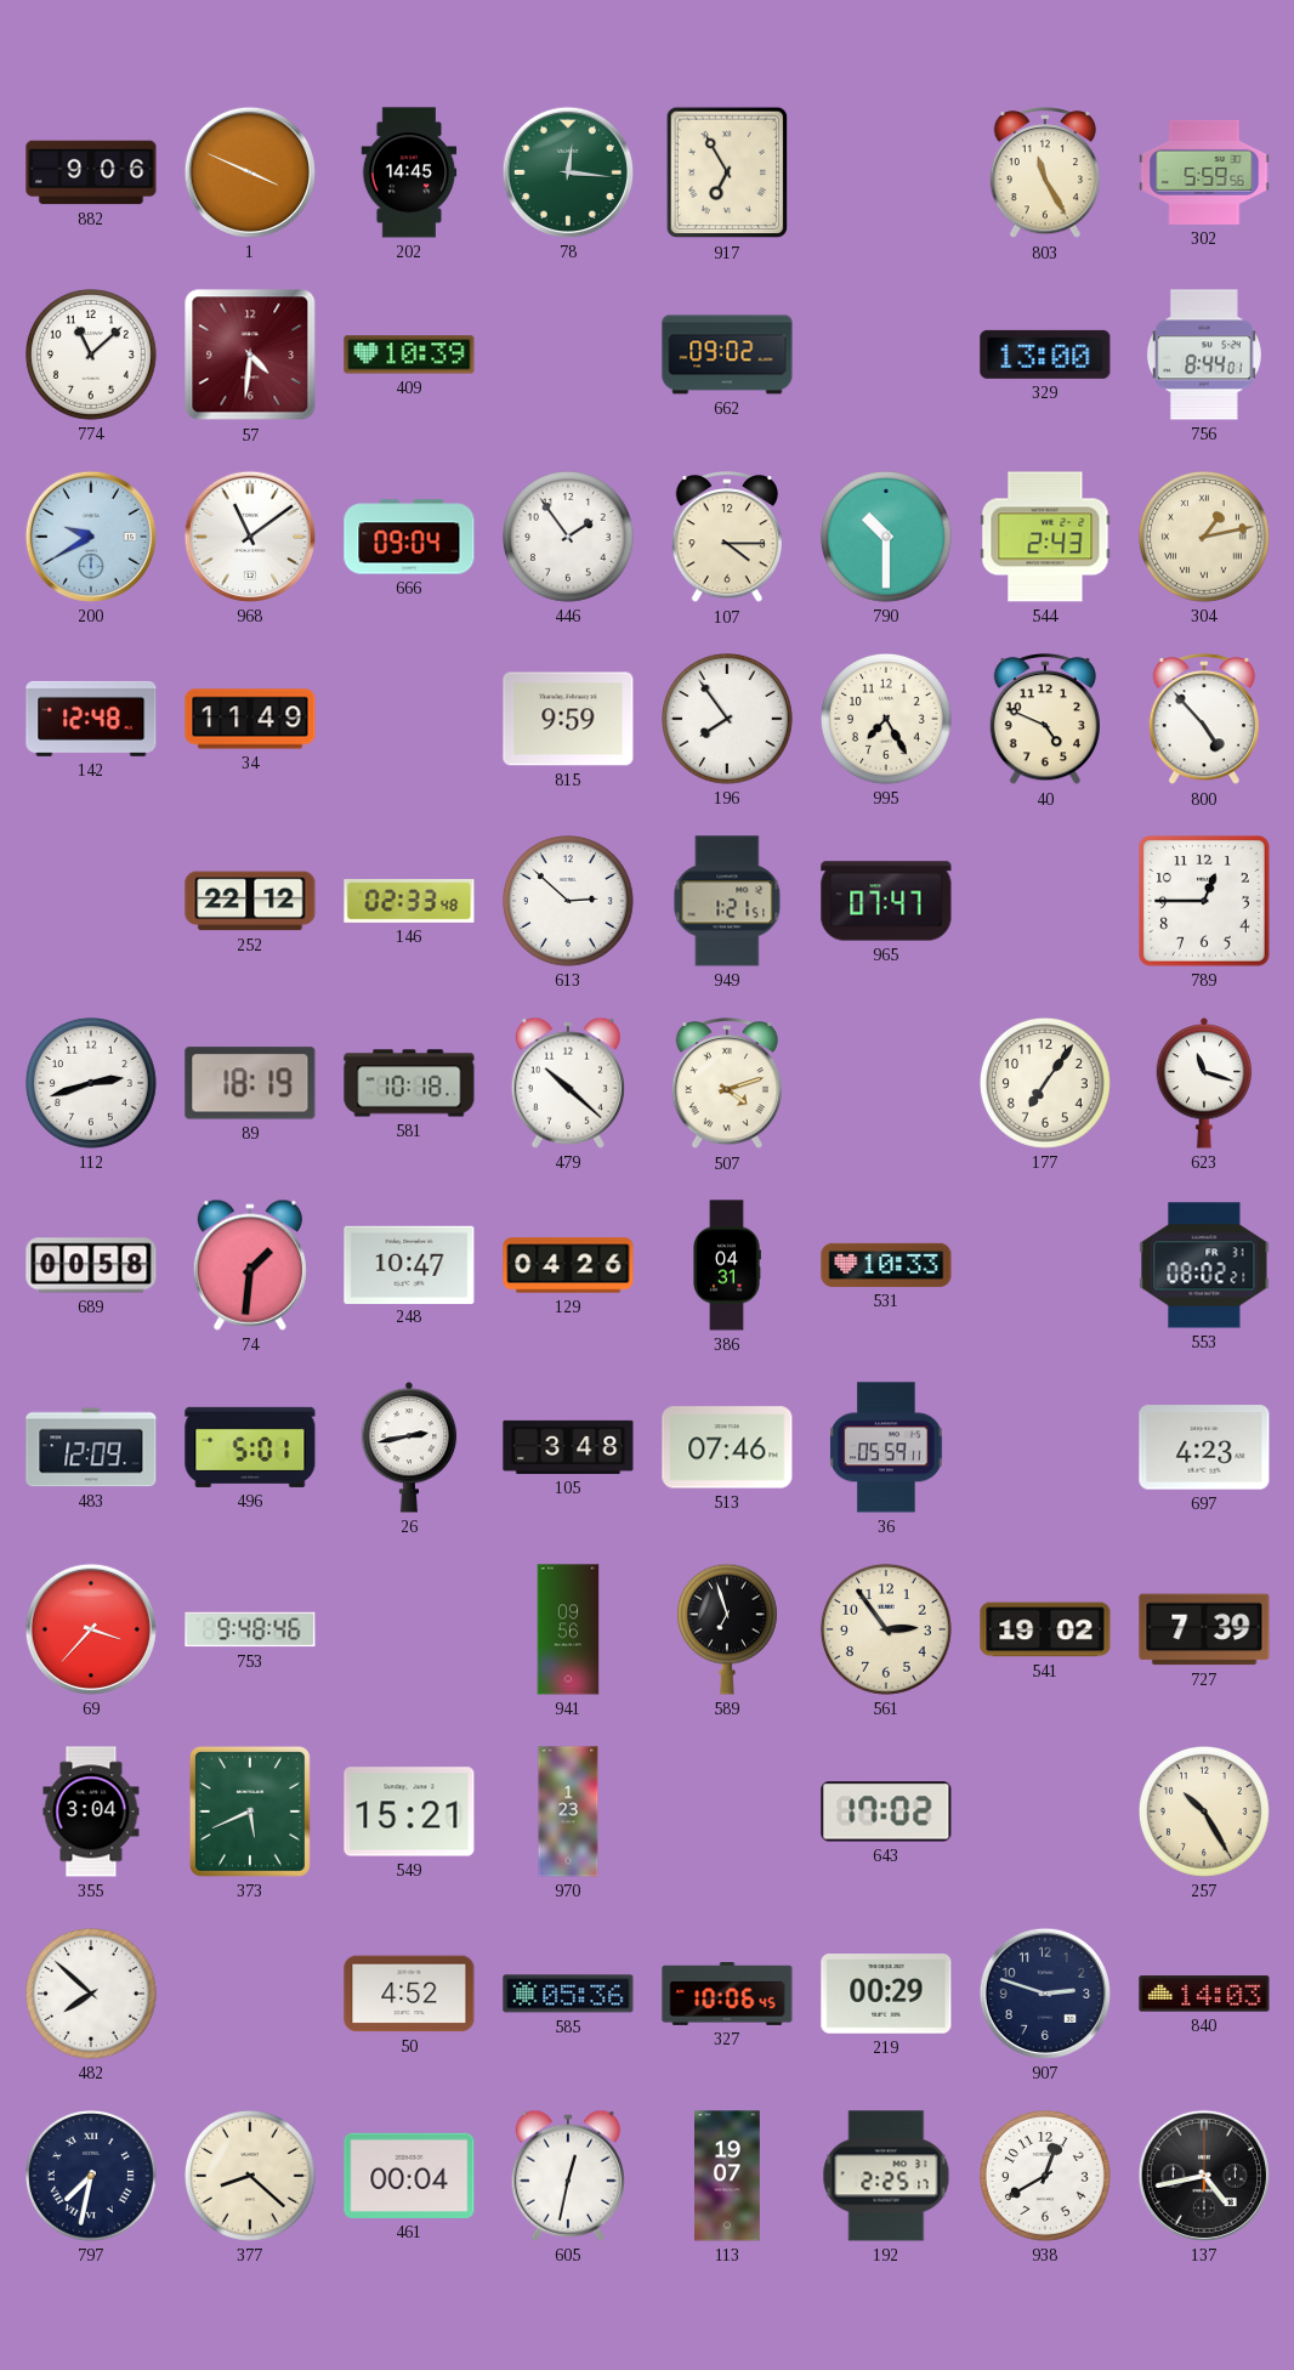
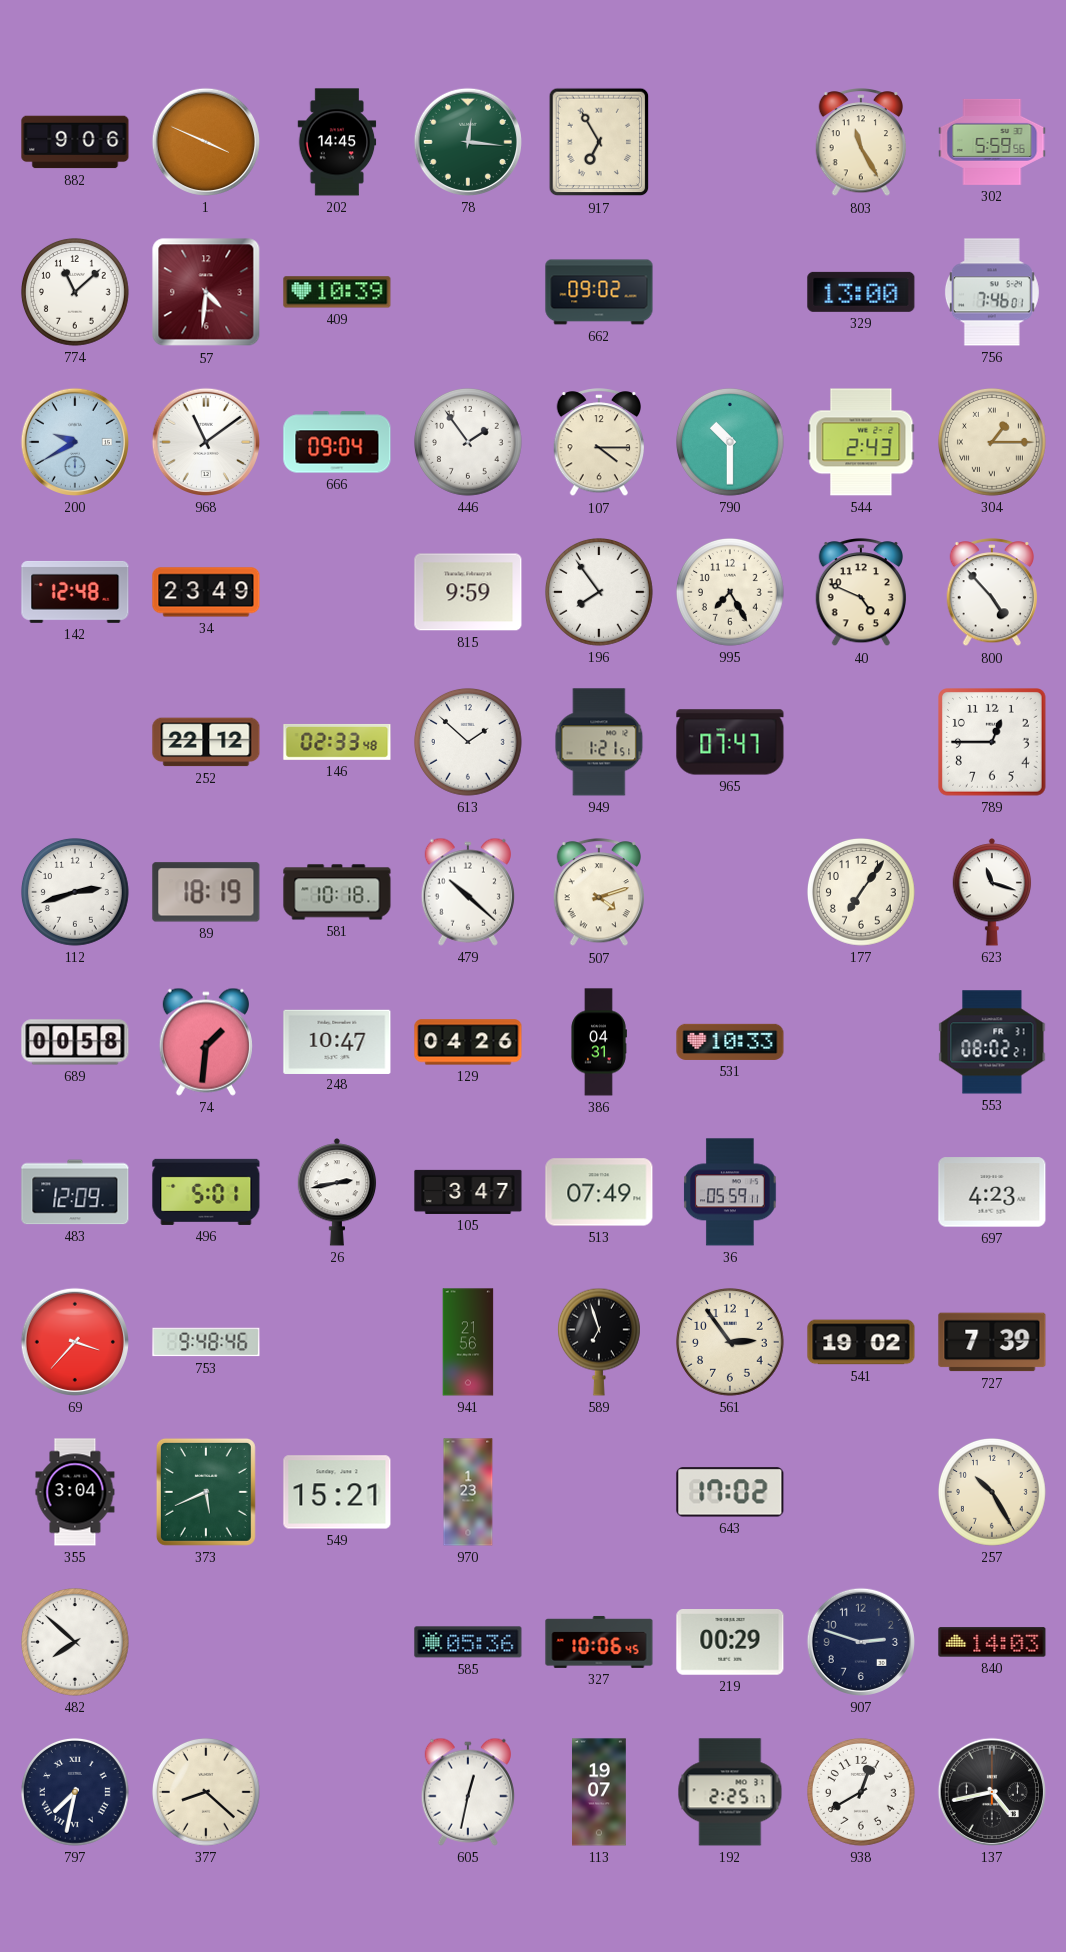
756: 8:44 -> 7:46 (992, 292)
304: 1:13 -> 1:15 (993, 443)
34: 11:49 -> 23:49 (206, 592)
613: 2:52 -> 1:52 (469, 743)
105: 3:48 -> 3:47 (468, 1192)
513: 07:46 -> 07:49 (599, 1192)
941: 09:56 -> 21:56 (468, 1342)
50: 4:52 -> none (409, 1994)
461: 00:04 -> none (409, 2176)
